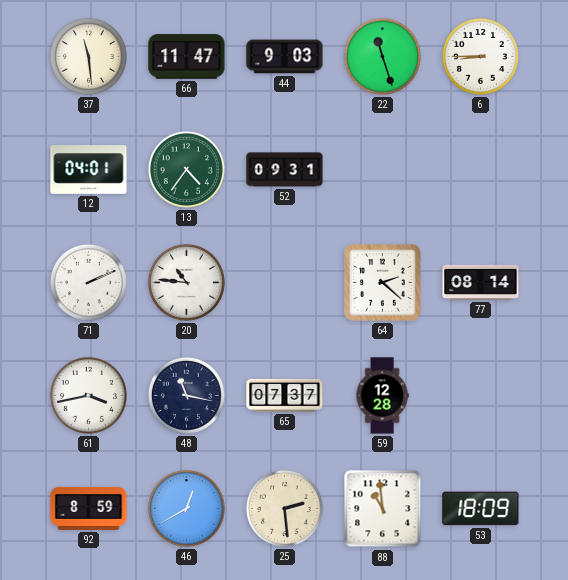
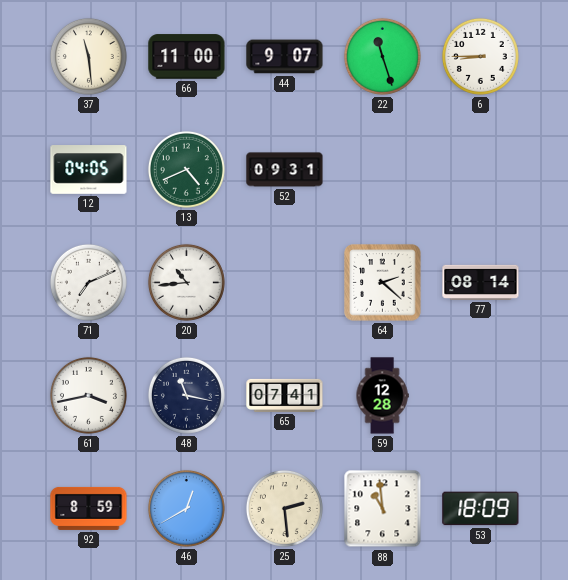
66: 11:47 -> 11:00 (187, 57)
44: 9:03 -> 9:07 (285, 57)
12: 04:01 -> 04:05 (89, 170)
13: 4:36 -> 4:41 (186, 169)
71: 2:11 -> 7:11 (88, 282)
20: 10:46 -> 10:44 (186, 282)
65: 07:37 -> 07:41 (285, 395)
